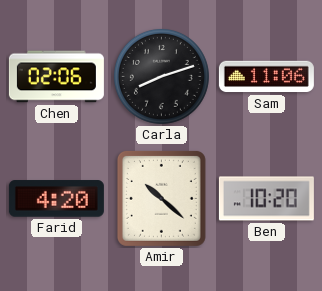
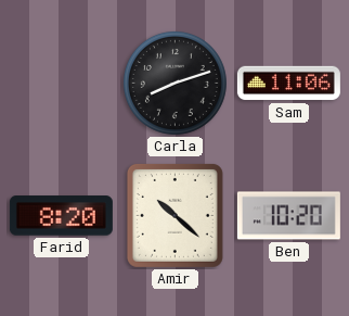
Chen: 02:06 -> none (56, 77)
Farid: 4:20 -> 8:20 (61, 216)
